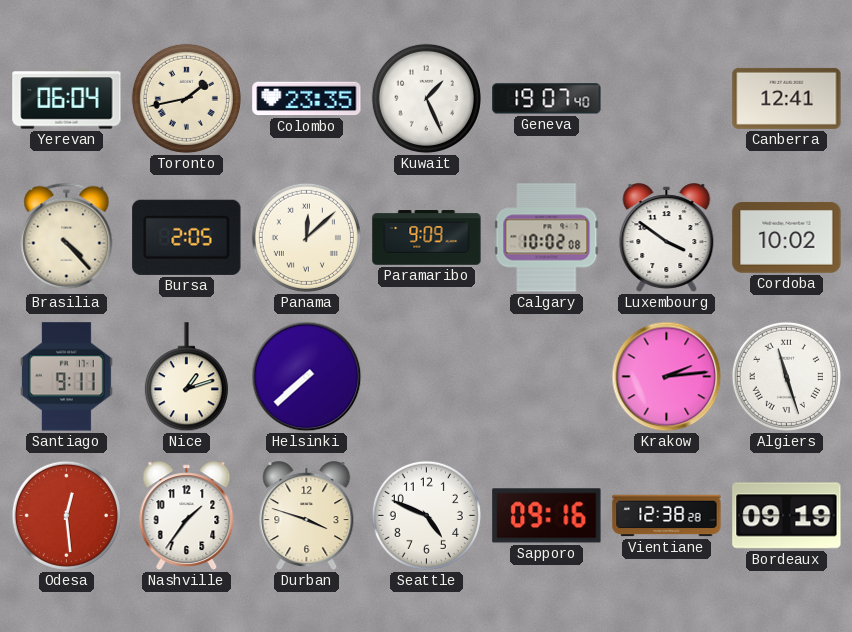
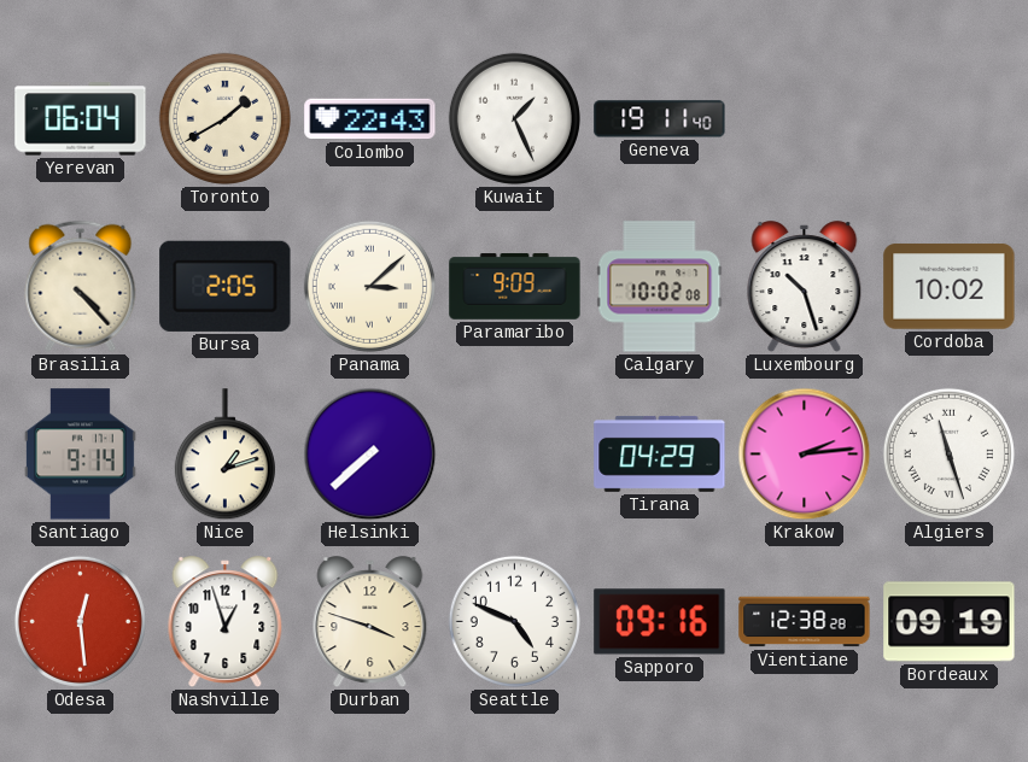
Toronto: 1:43 -> 1:40 (224, 118)
Colombo: 23:35 -> 22:43 (370, 119)
Geneva: 19:07 -> 19:11 (660, 119)
Canberra: 12:41 -> none (787, 98)
Panama: 12:08 -> 3:08 (369, 286)
Luxembourg: 3:51 -> 10:27 (805, 287)
Santiago: 9:11 -> 9:14 (80, 455)
Tirana: none -> 04:29 (660, 453)
Nashville: 1:36 -> 12:57 (226, 622)
